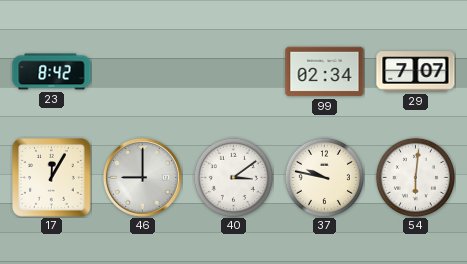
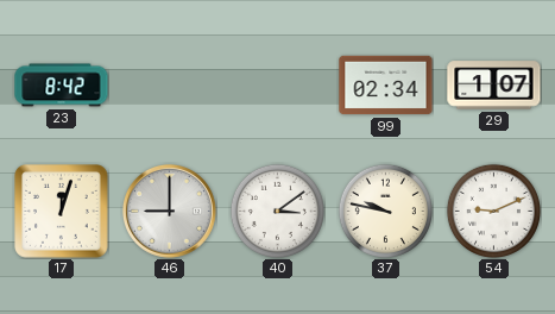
29: 7:07 -> 1:07 (494, 86)
17: 12:05 -> 12:03 (62, 212)
54: 6:01 -> 9:11 (493, 211)
